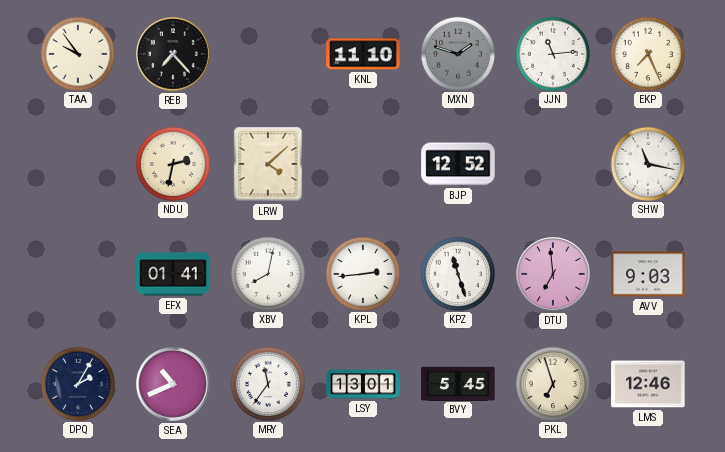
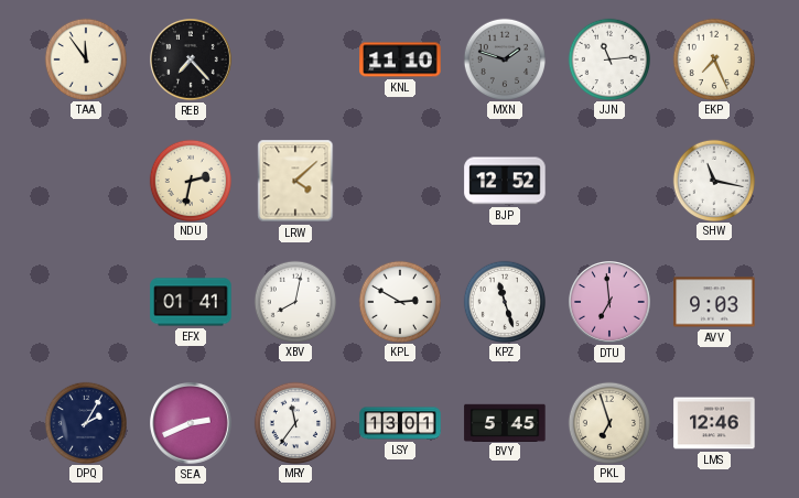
TAA: 9:54 -> 11:54 (85, 58)
KPL: 2:44 -> 2:50 (399, 301)
SEA: 10:41 -> 2:41 (192, 424)
